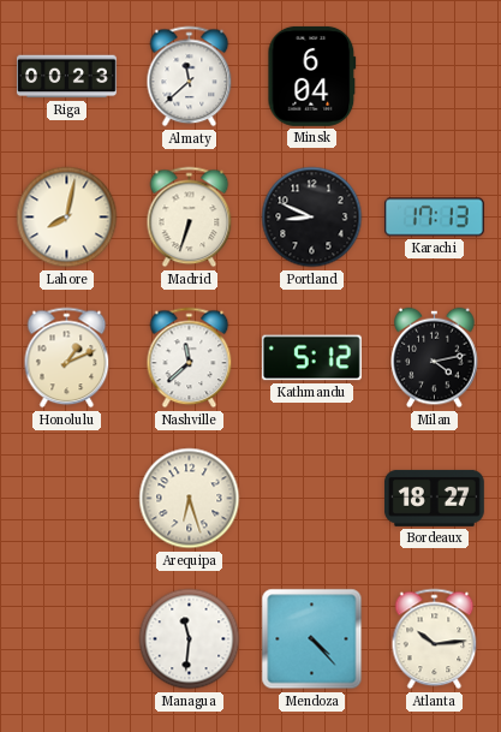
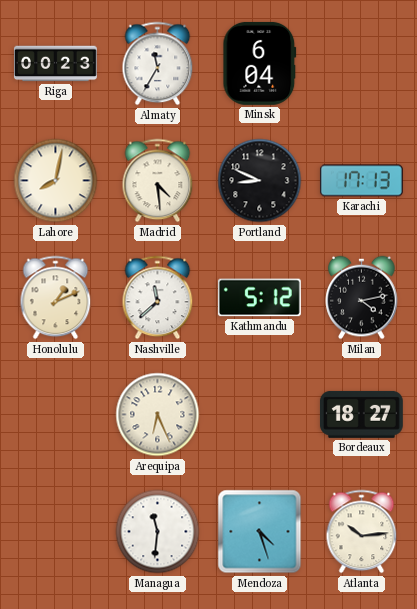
Almaty: 11:38 -> 11:35 (158, 64)
Madrid: 6:33 -> 4:29 (158, 181)
Arequipa: 6:27 -> 6:26 (158, 415)
Mendoza: 4:23 -> 4:27 (260, 532)
